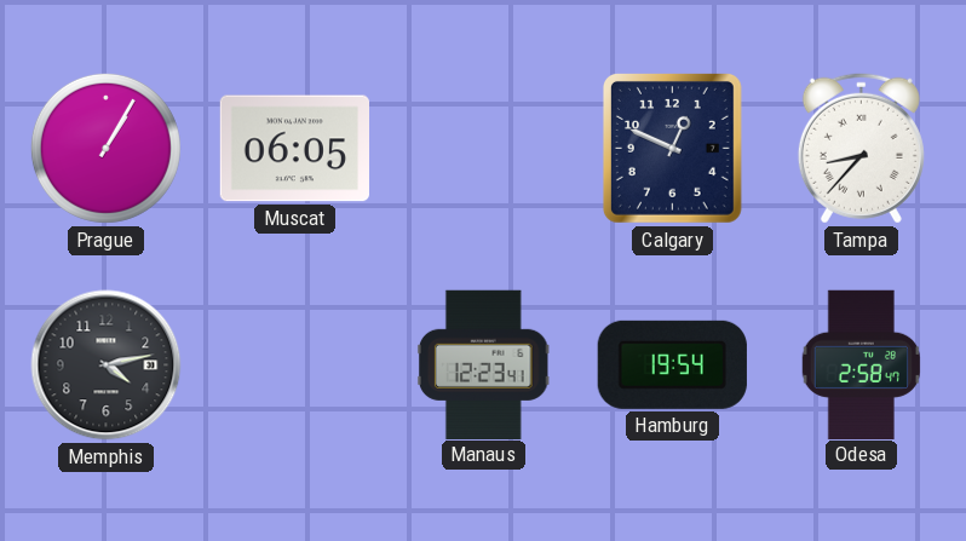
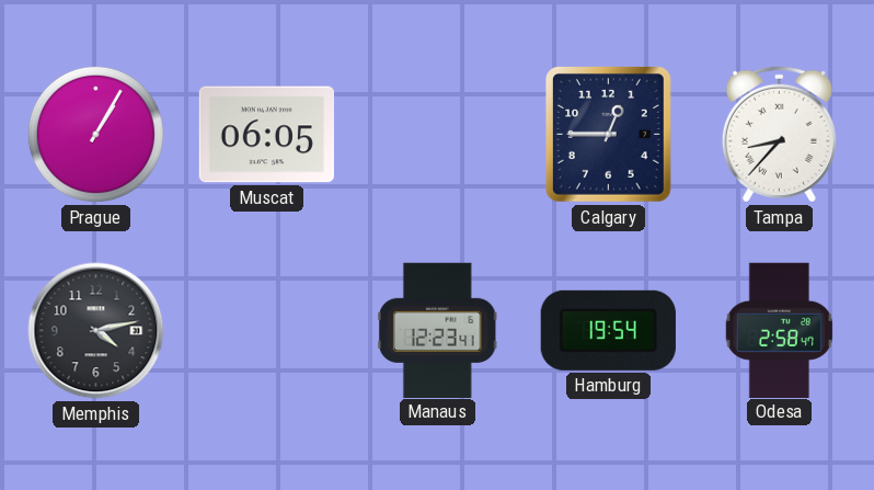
Calgary: 12:49 -> 12:45 (608, 135)
